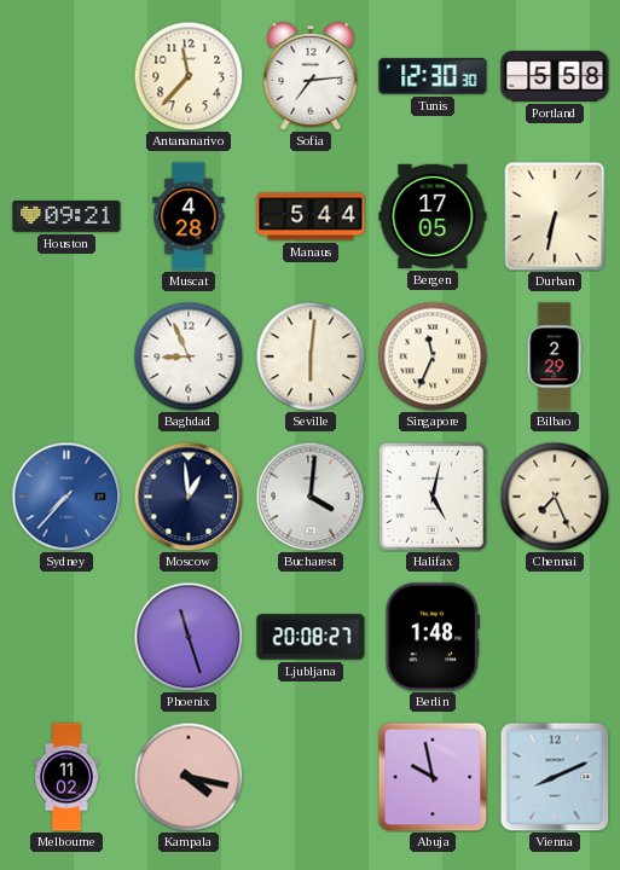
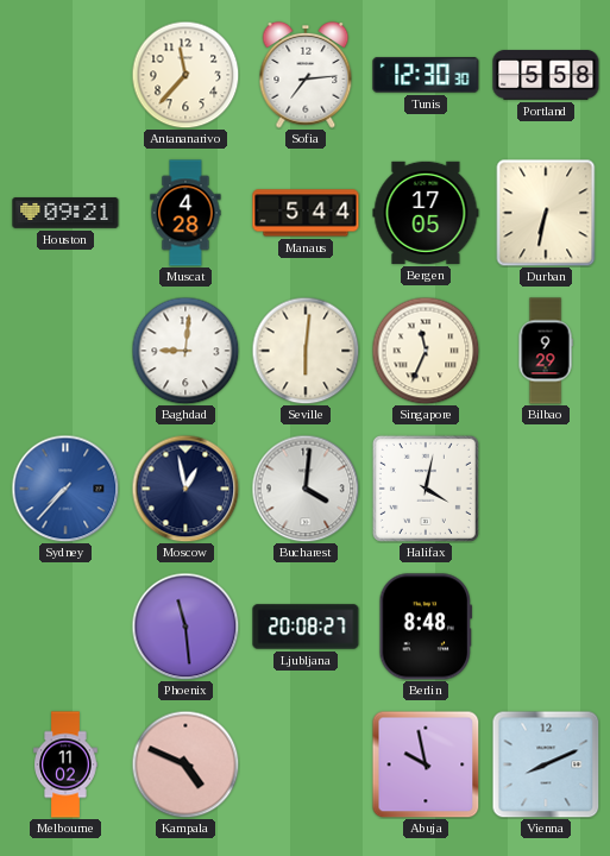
Baghdad: 8:56 -> 9:01 (185, 351)
Bilbao: 2:29 -> 9:29 (546, 351)
Moscow: 12:59 -> 12:58 (185, 489)
Halifax: 5:02 -> 4:02 (426, 489)
Chennai: 7:26 -> none (555, 497)
Phoenix: 11:27 -> 11:29 (185, 627)
Berlin: 1:48 -> 8:48 (426, 627)
Kampala: 4:17 -> 4:49 (185, 764)
